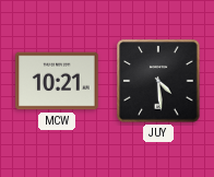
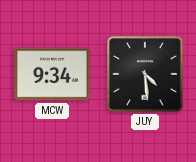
MCW: 10:21 -> 9:34 (52, 74)
